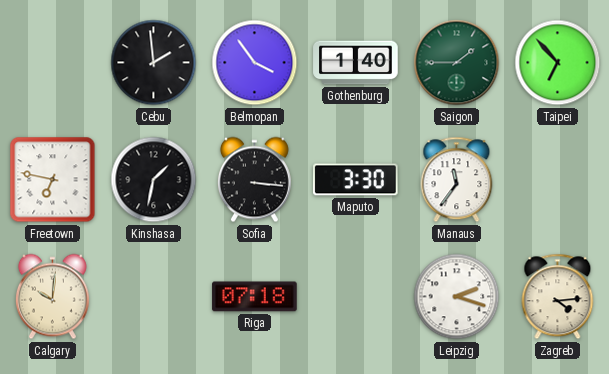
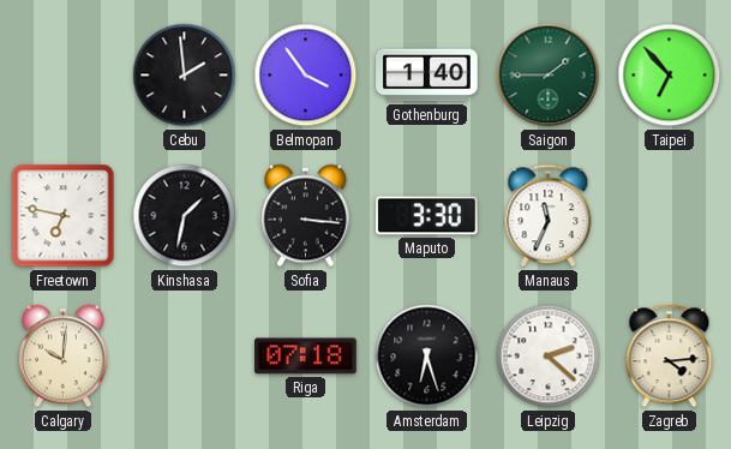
Manaus: 11:36 -> 11:34 (549, 216)
Amsterdam: none -> 6:27 (427, 357)
Leipzig: 2:18 -> 2:22 (549, 357)
